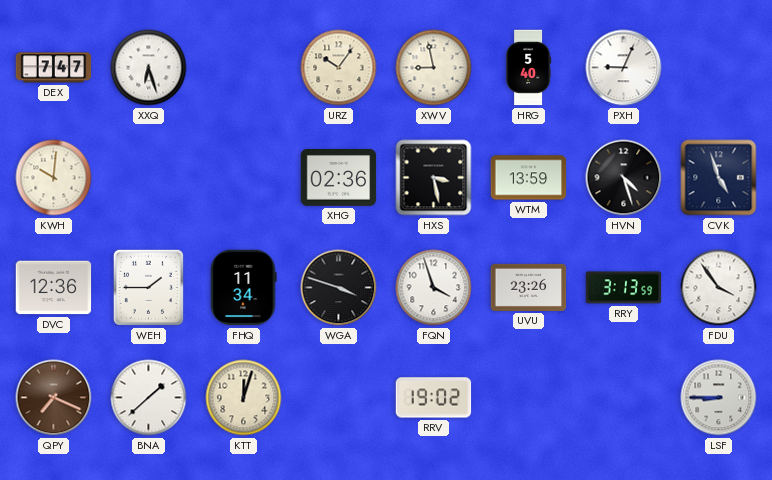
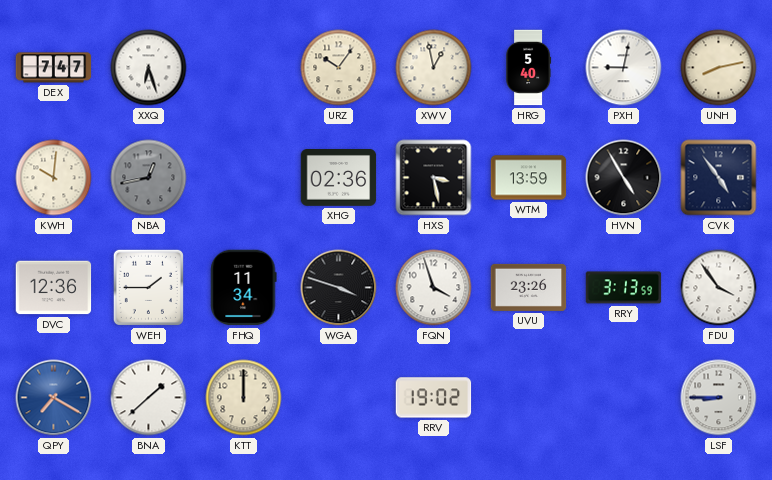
XWV: 8:58 -> 12:58 (434, 68)
PXH: 9:04 -> 9:02 (624, 68)
UNH: none -> 8:13 (719, 68)
NBA: none -> 12:43 (149, 178)
HVN: 4:27 -> 4:55 (624, 178)
CVK: 4:57 -> 4:54 (719, 178)
QPY: 7:19 -> 7:20 (54, 398)
QPY dial: brown -> blue (54, 398)
KTT: 12:03 -> 12:00 (244, 398)
